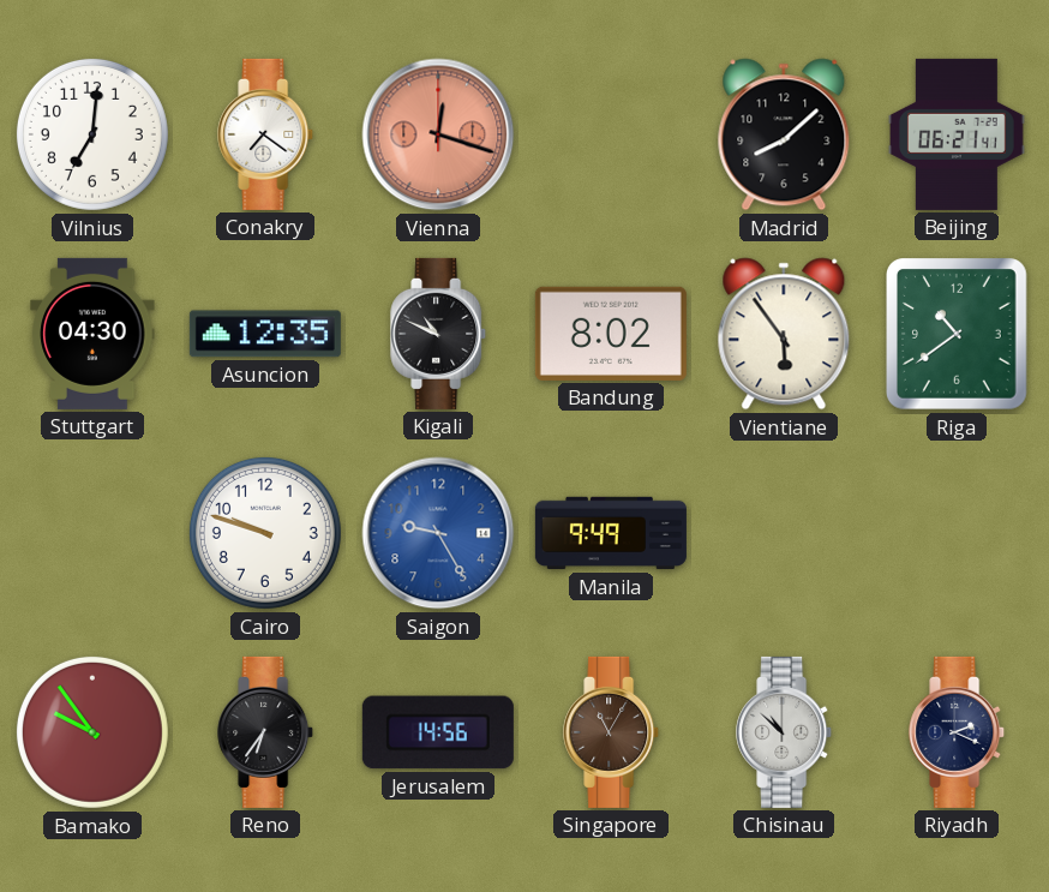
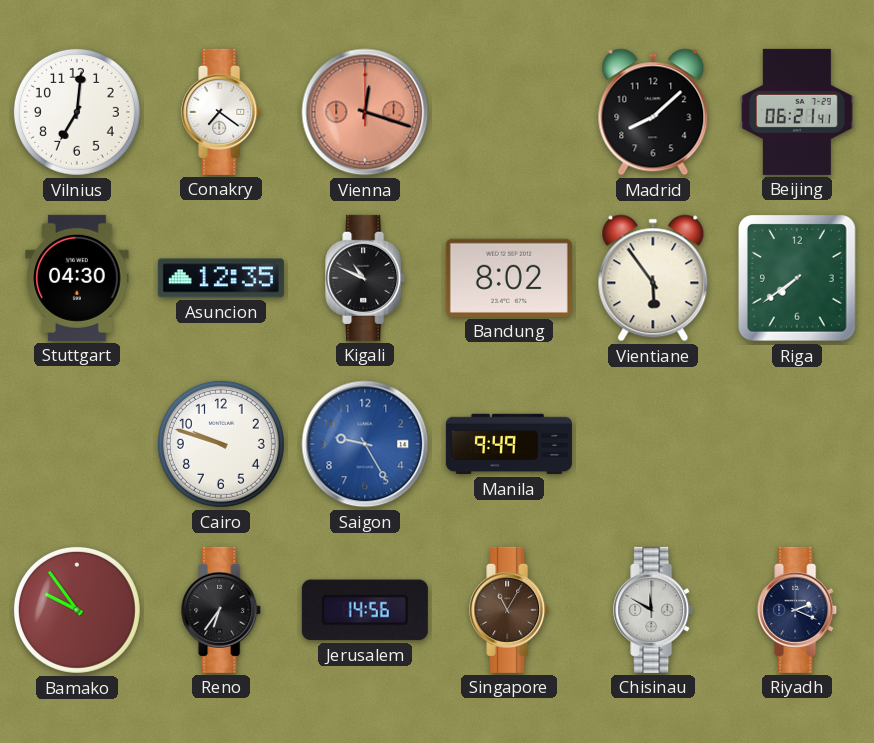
Riga: 10:39 -> 7:39 (798, 279)
Chisinau: 10:52 -> 11:50 (654, 610)
